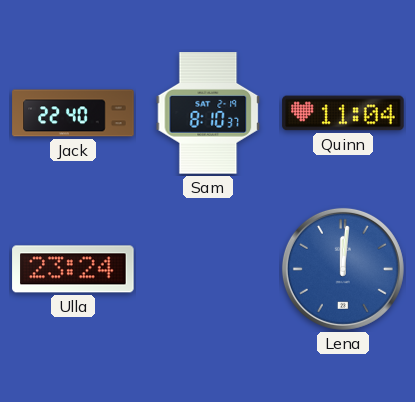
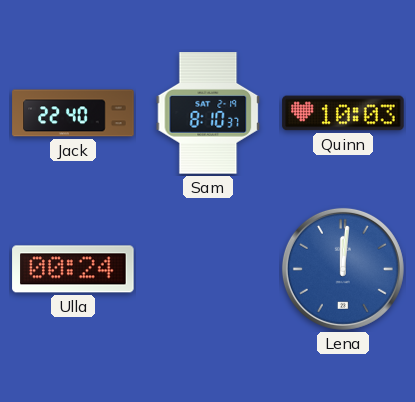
Quinn: 11:04 -> 10:03 (343, 113)
Ulla: 23:24 -> 00:24 (73, 269)
